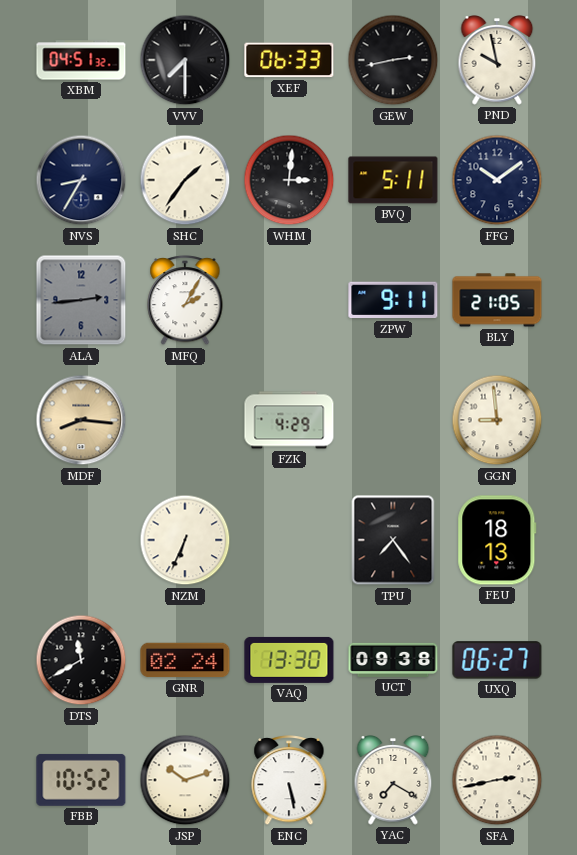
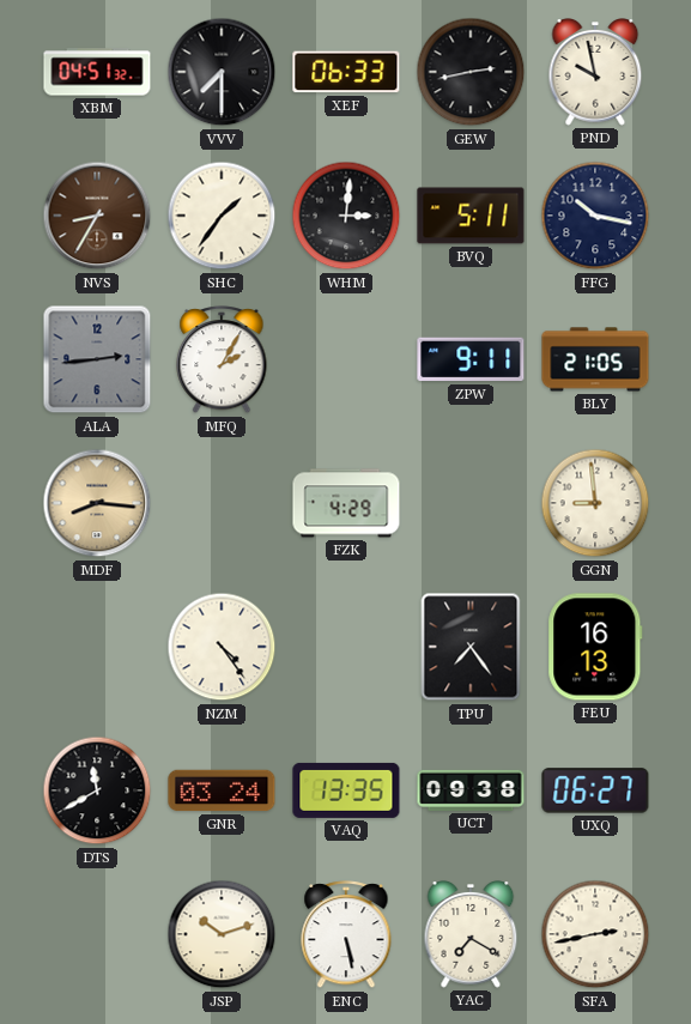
NVS dial: navy -> brown (97, 216)
FFG: 10:09 -> 10:17 (595, 216)
NZM: 6:34 -> 4:24 (222, 647)
FEU: 18:13 -> 16:13 (595, 647)
GNR: 02:24 -> 03:24 (222, 790)
VAQ: 13:30 -> 13:35 (346, 790)
FBB: 10:52 -> none (81, 780)
